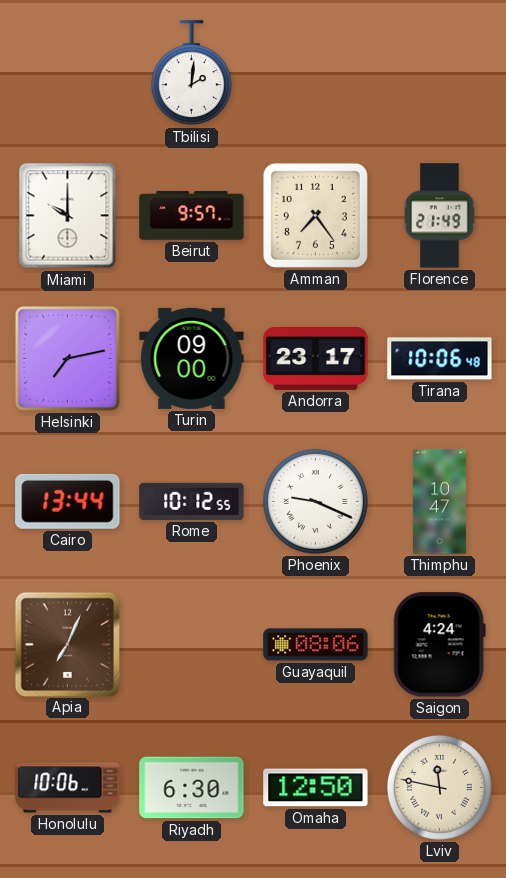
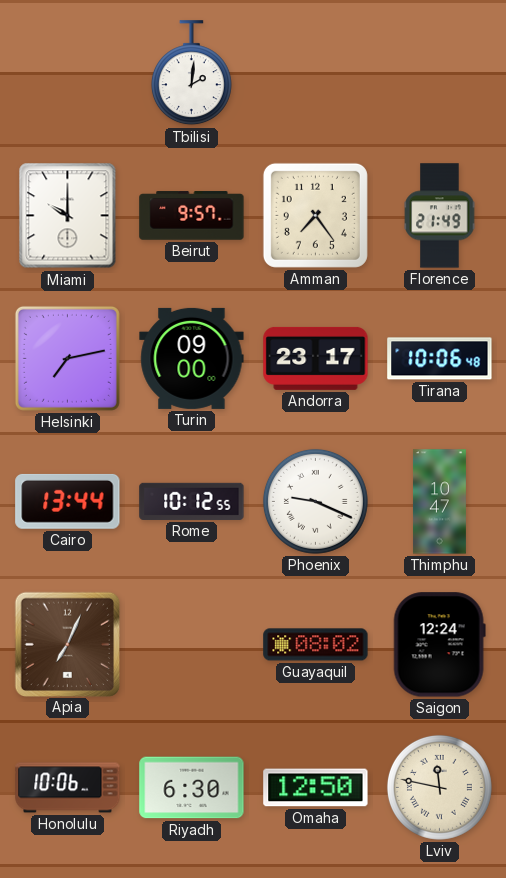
Guayaquil: 08:06 -> 08:02 (316, 645)
Saigon: 4:24 -> 12:24 (439, 645)
